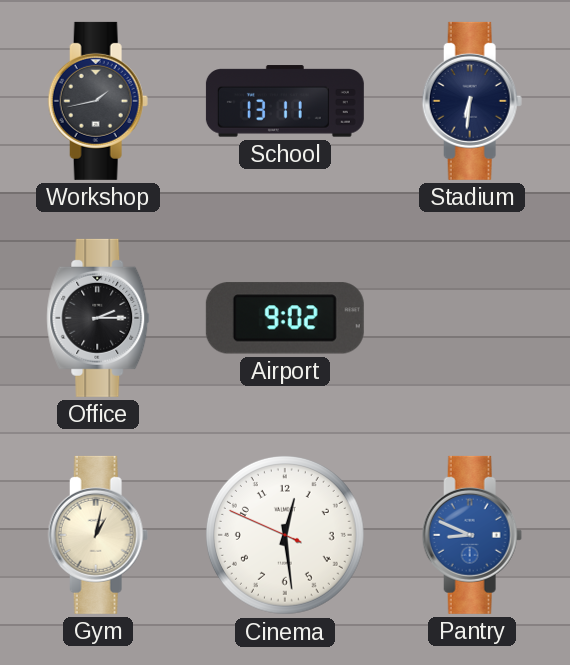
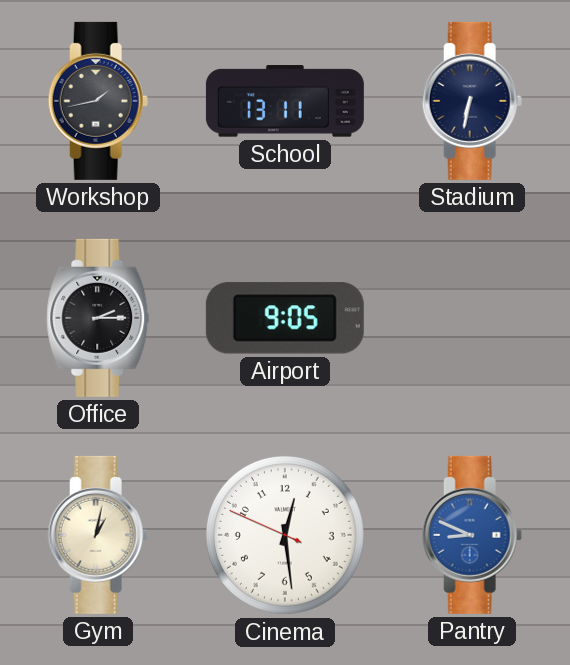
Stadium: 6:31 -> 6:32 (472, 101)
Airport: 9:02 -> 9:05 (285, 318)
